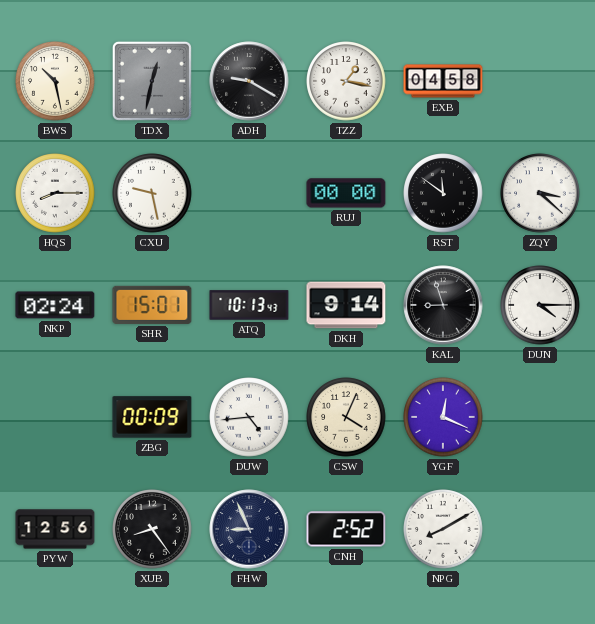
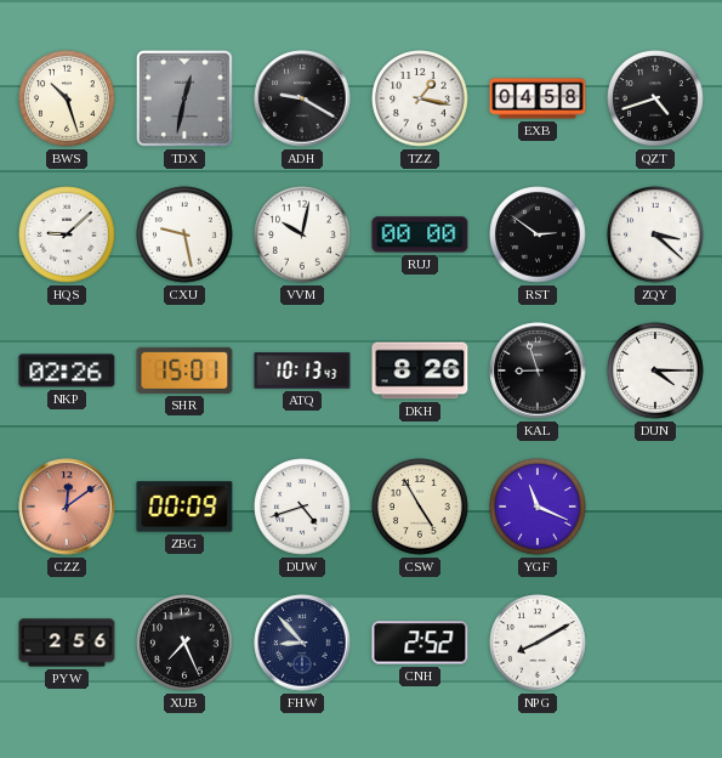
BWS: 10:28 -> 10:27 (67, 98)
QZT: none -> 4:42 (655, 98)
HQS: 8:15 -> 9:08 (67, 234)
VVM: none -> 10:02 (302, 234)
RST: 11:51 -> 2:51 (538, 234)
NKP: 02:24 -> 02:26 (67, 370)
DKH: 9:14 -> 8:26 (420, 370)
CZZ: none -> 12:09 (67, 507)
DUW: 4:44 -> 4:42 (302, 507)
CSW: 4:04 -> 4:55 (420, 507)
YGF: 12:19 -> 11:19 (538, 507)
PYW: 12:56 -> 2:56 (67, 643)
XUB: 8:24 -> 7:26 (184, 643)
FHW: 8:56 -> 8:53 (302, 643)
